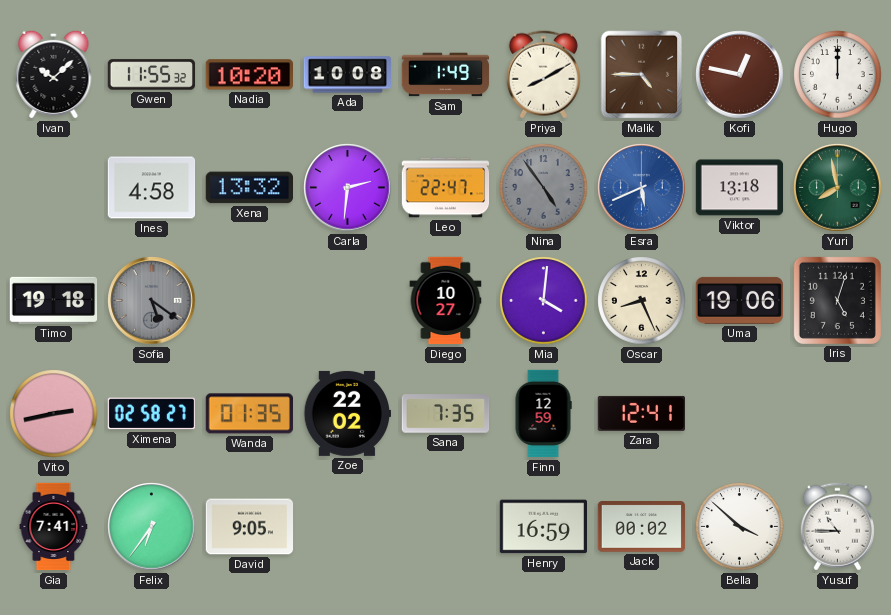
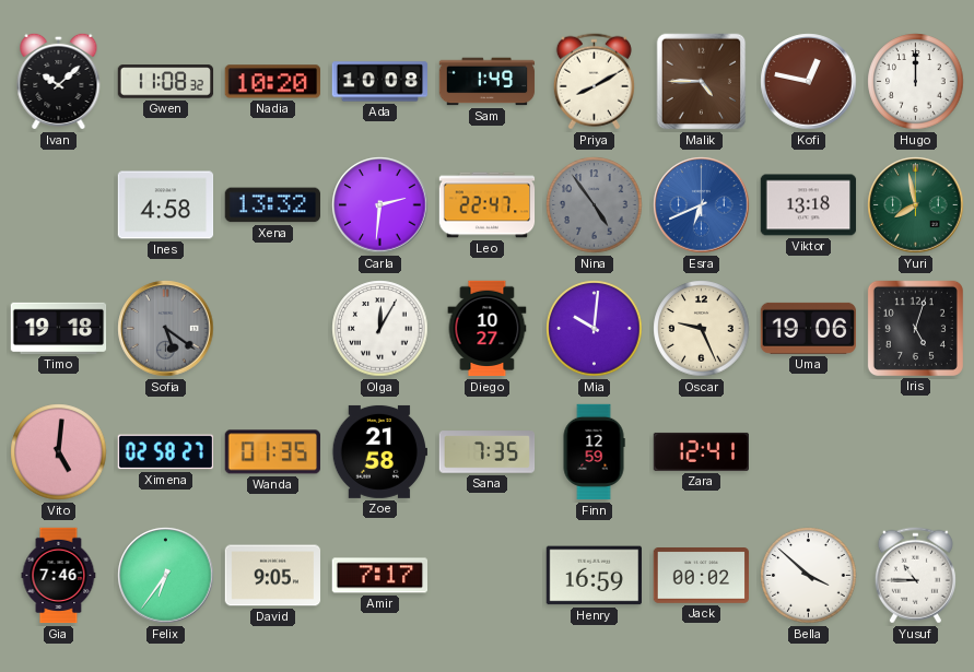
Gwen: 11:55 -> 11:08 (166, 82)
Esra: 5:41 -> 6:41 (702, 205)
Olga: none -> 12:05 (380, 329)
Mia: 4:01 -> 10:01 (595, 329)
Oscar: 8:26 -> 9:26 (702, 329)
Vito: 2:43 -> 5:01 (59, 452)
Zoe: 22:02 -> 21:58 (380, 451)
Gia: 7:41 -> 7:46 (59, 576)
Amir: none -> 7:17 (379, 576)
